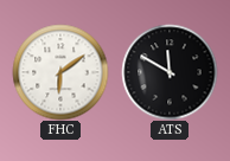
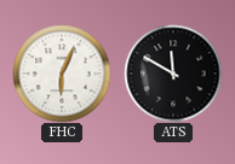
FHC: 6:09 -> 6:04 (62, 74)
